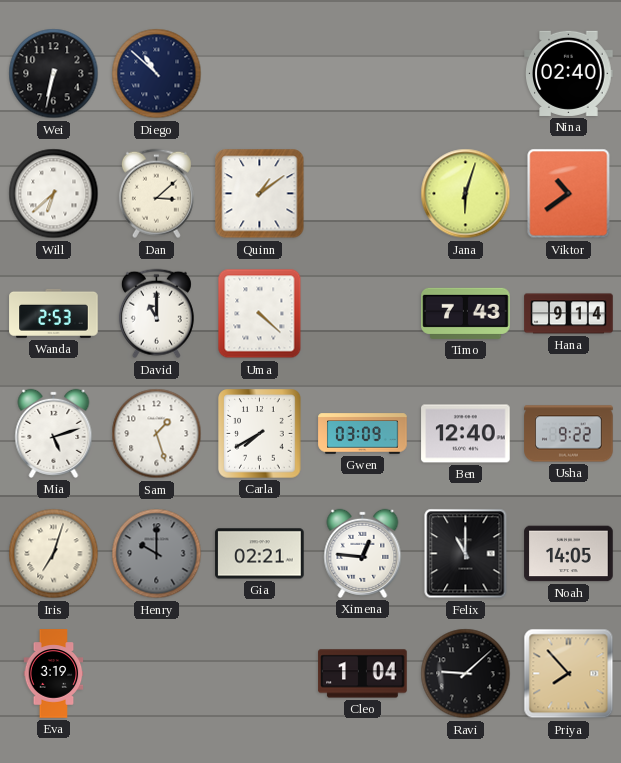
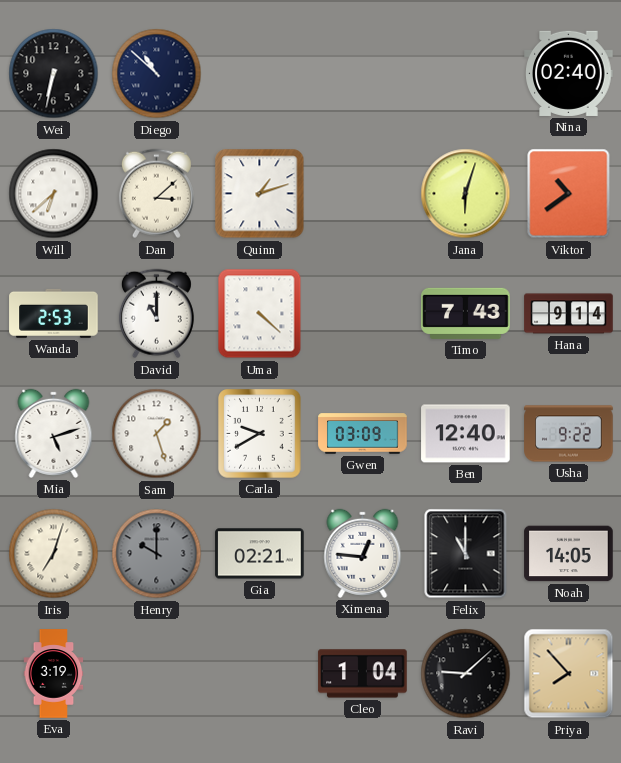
Quinn: 1:09 -> 1:12 (260, 194)
Carla: 7:40 -> 9:40 (260, 434)
